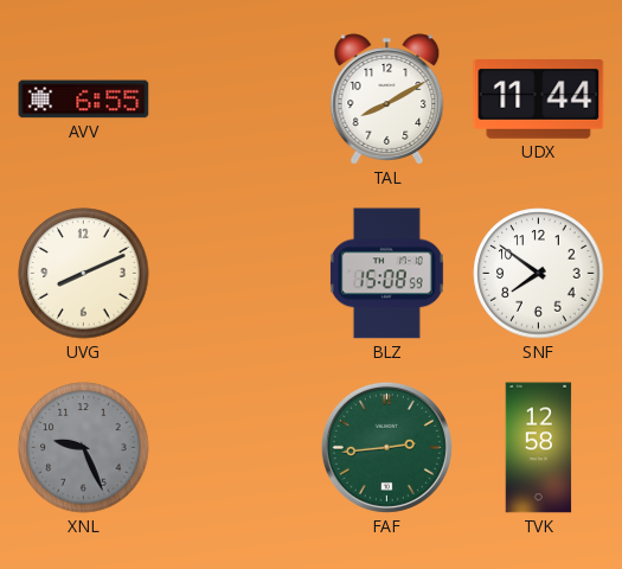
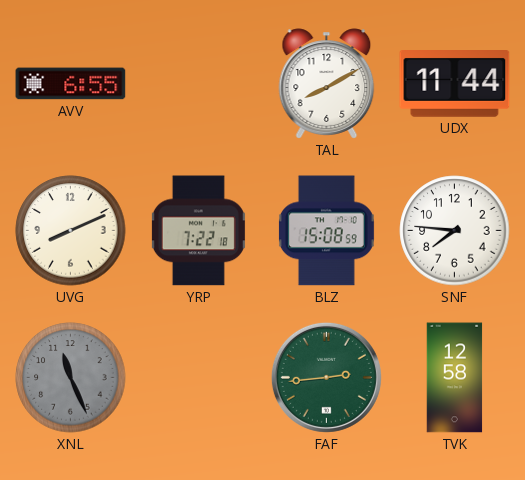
YRP: none -> 7:22 (198, 231)
SNF: 7:51 -> 7:46 (455, 231)
XNL: 9:26 -> 11:26 (71, 378)
